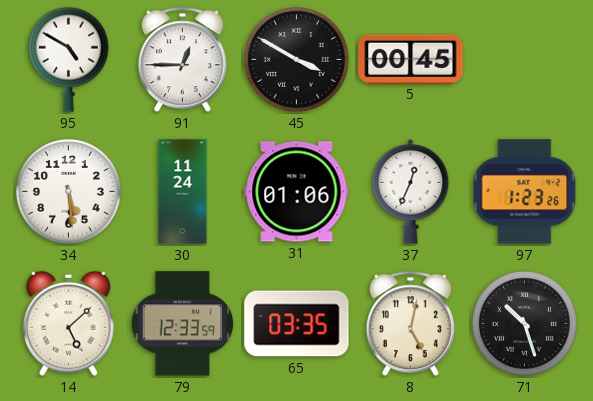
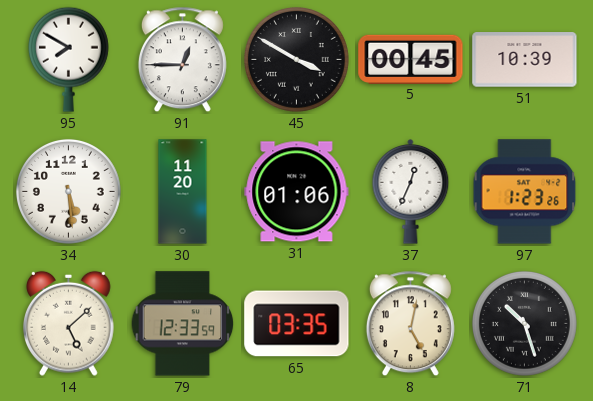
95: 4:50 -> 7:50 (68, 59)
51: none -> 10:39 (525, 60)
30: 11:24 -> 11:20 (183, 192)
